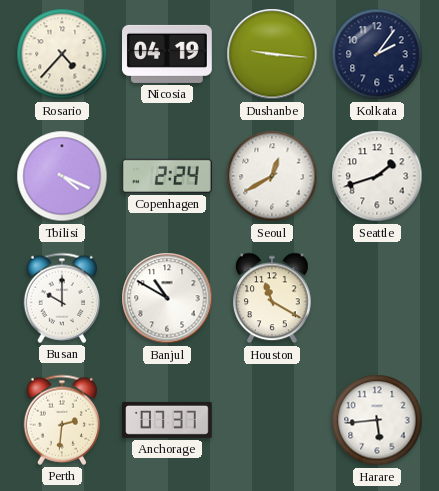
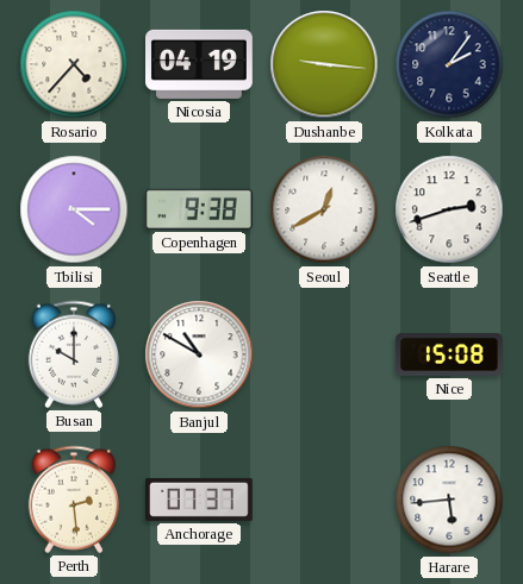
Tbilisi: 4:19 -> 4:15 (74, 209)
Copenhagen: 2:24 -> 9:38 (199, 209)
Seattle: 1:42 -> 2:42 (449, 209)
Houston: 11:20 -> none (272, 298)
Nice: none -> 15:08 (450, 356)
Perth: 2:31 -> 2:29 (73, 500)
